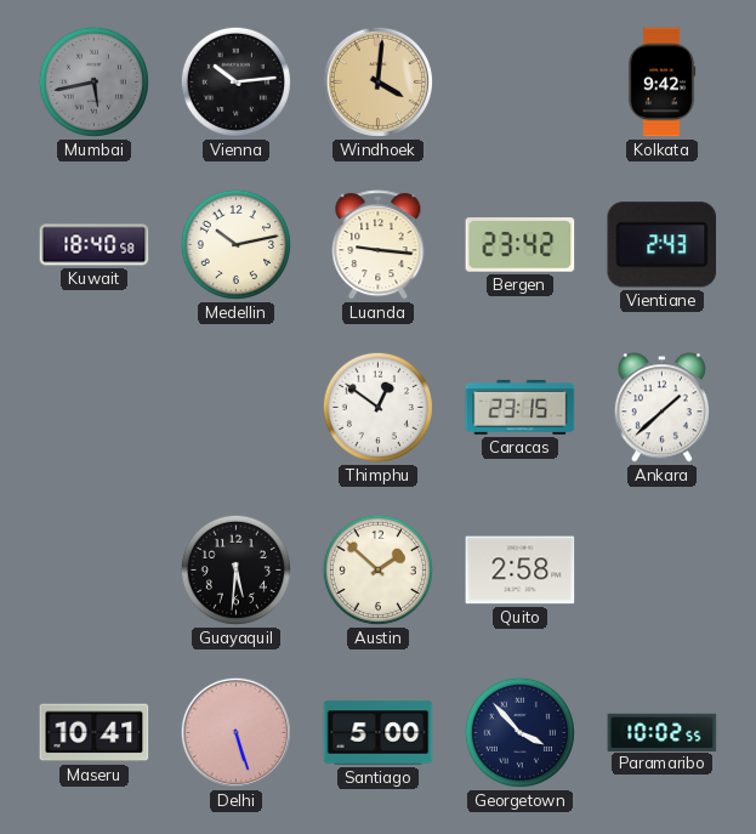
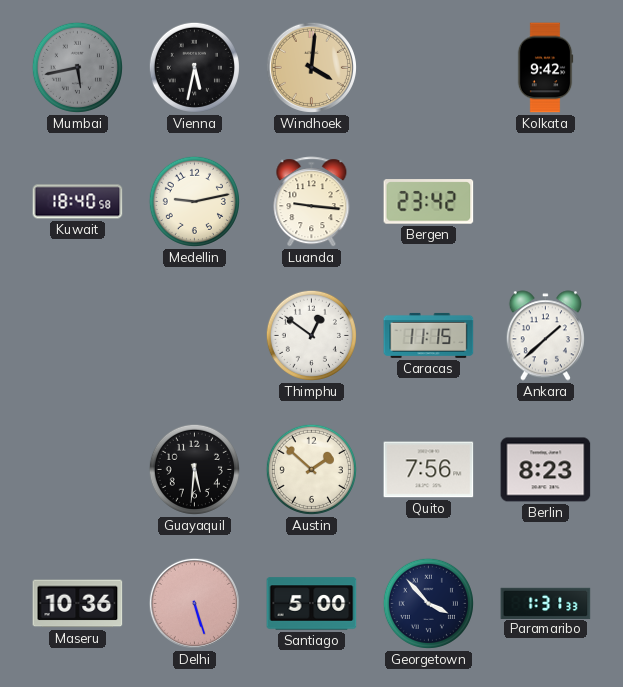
Vienna: 10:14 -> 5:32 (194, 67)
Medellin: 10:13 -> 9:13 (194, 201)
Vientiane: 2:43 -> none (663, 245)
Caracas: 23:15 -> 11:15 (429, 335)
Quito: 2:58 -> 7:56 (429, 470)
Berlin: none -> 8:23 (546, 470)
Maseru: 10:41 -> 10:36 (78, 604)
Paramaribo: 10:02 -> 1:31 (546, 603)
